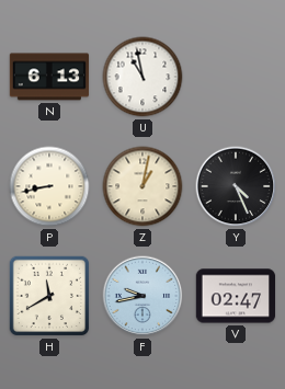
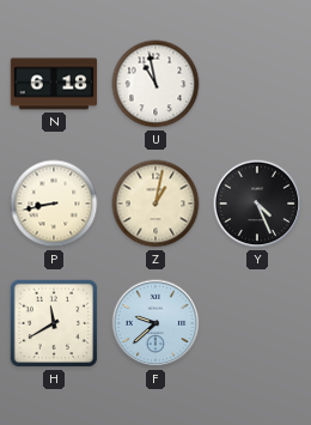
N: 6:13 -> 6:18 (54, 84)
F: 9:43 -> 9:38 (155, 323)
V: 02:47 -> none (236, 296)
